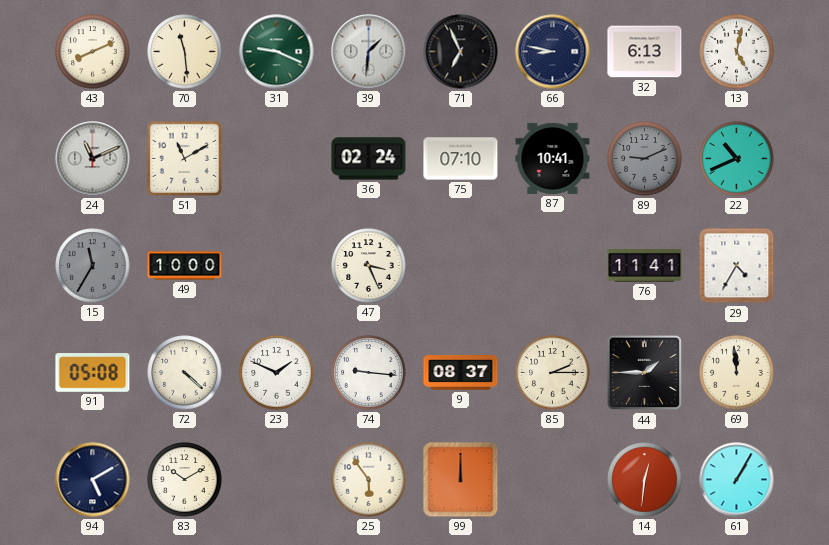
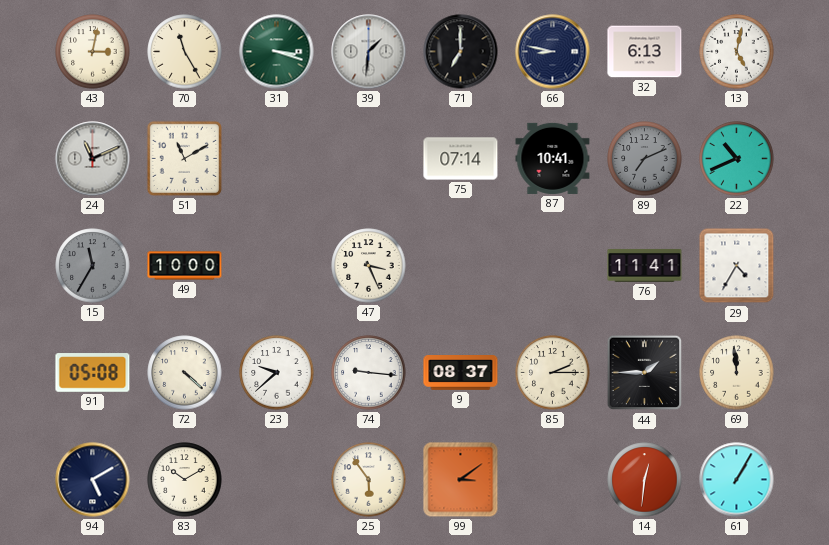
43: 8:11 -> 3:02 (93, 52)
70: 11:29 -> 11:25 (185, 52)
31: 9:19 -> 3:18 (277, 52)
71: 6:56 -> 7:00 (461, 52)
36: 02:24 -> none (369, 159)
75: 07:10 -> 07:14 (461, 159)
89: 9:11 -> 7:11 (645, 159)
23: 1:49 -> 9:38 (277, 373)
99: 12:00 -> 3:09 (461, 480)
